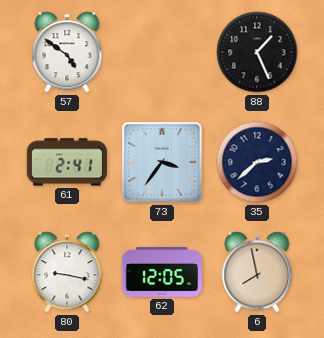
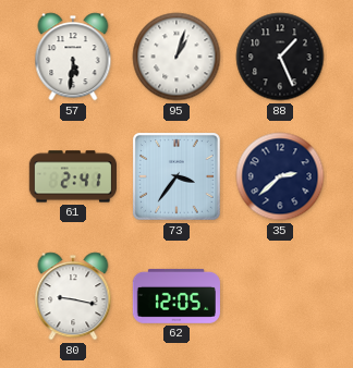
57: 4:51 -> 5:31 (73, 57)
95: none -> 1:03 (176, 57)
6: 7:58 -> none (257, 272)
